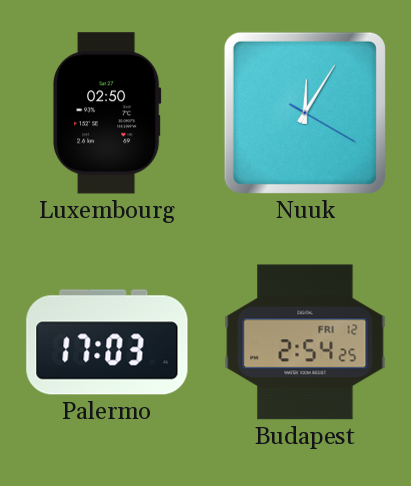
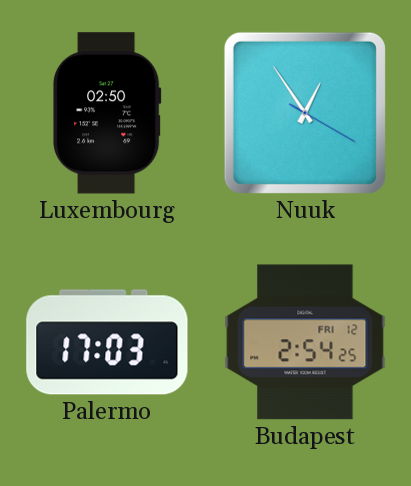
Nuuk: 12:05 -> 12:54 (305, 113)
